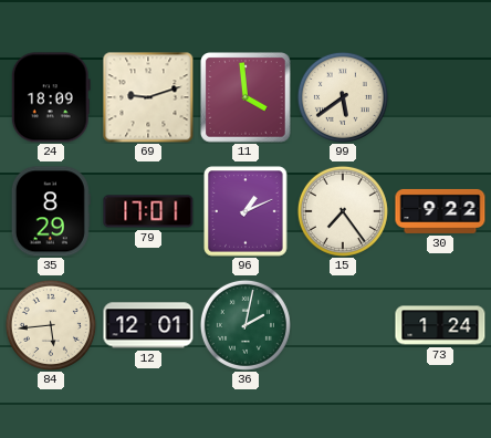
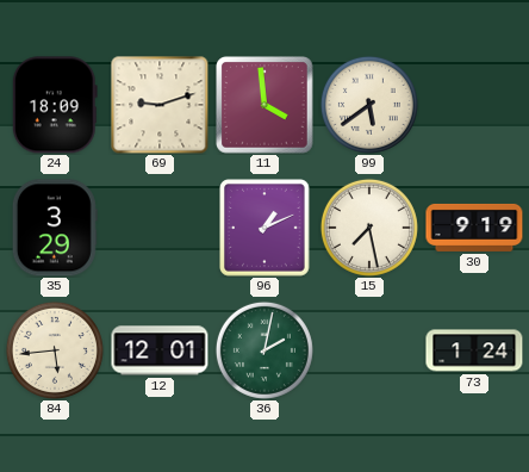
35: 8:29 -> 3:29 (55, 228)
79: 17:01 -> none (148, 211)
15: 7:24 -> 7:28 (369, 228)
30: 9:22 -> 9:19 (474, 228)
